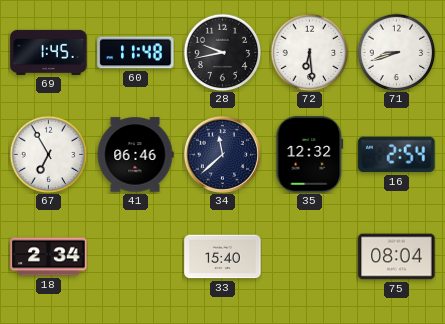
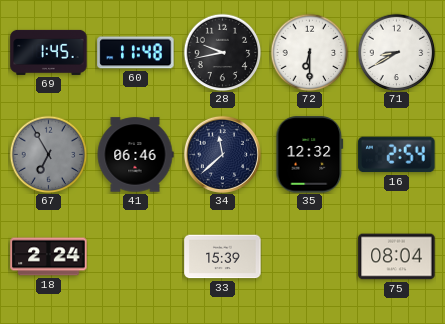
72: 6:29 -> 6:30 (309, 52)
71: 8:42 -> 8:40 (396, 52)
67 dial: white -> grey (48, 154)
18: 2:34 -> 2:24 (49, 257)
33: 15:40 -> 15:39 (223, 257)
